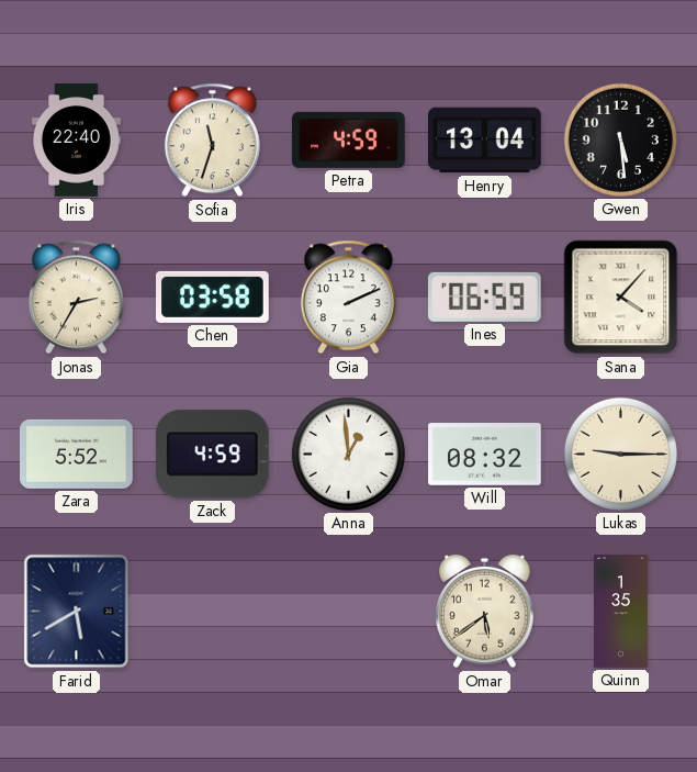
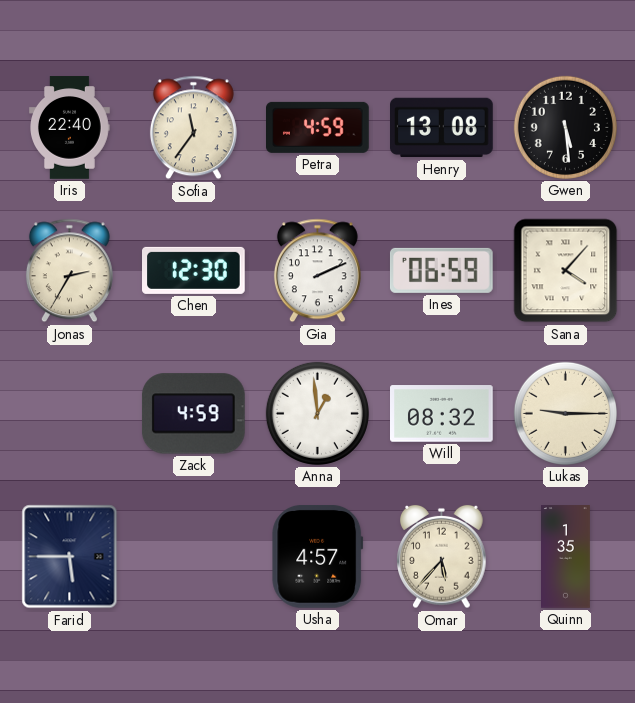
Sofia: 11:33 -> 11:36 (193, 128)
Henry: 13:04 -> 13:08 (442, 128)
Chen: 03:58 -> 12:30 (194, 270)
Zara: 5:52 -> none (77, 454)
Farid: 5:40 -> 5:45 (70, 557)
Usha: none -> 4:57 (318, 557)
Omar: 5:39 -> 5:37 (442, 557)
